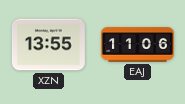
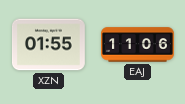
XZN: 13:55 -> 01:55 (48, 45)
